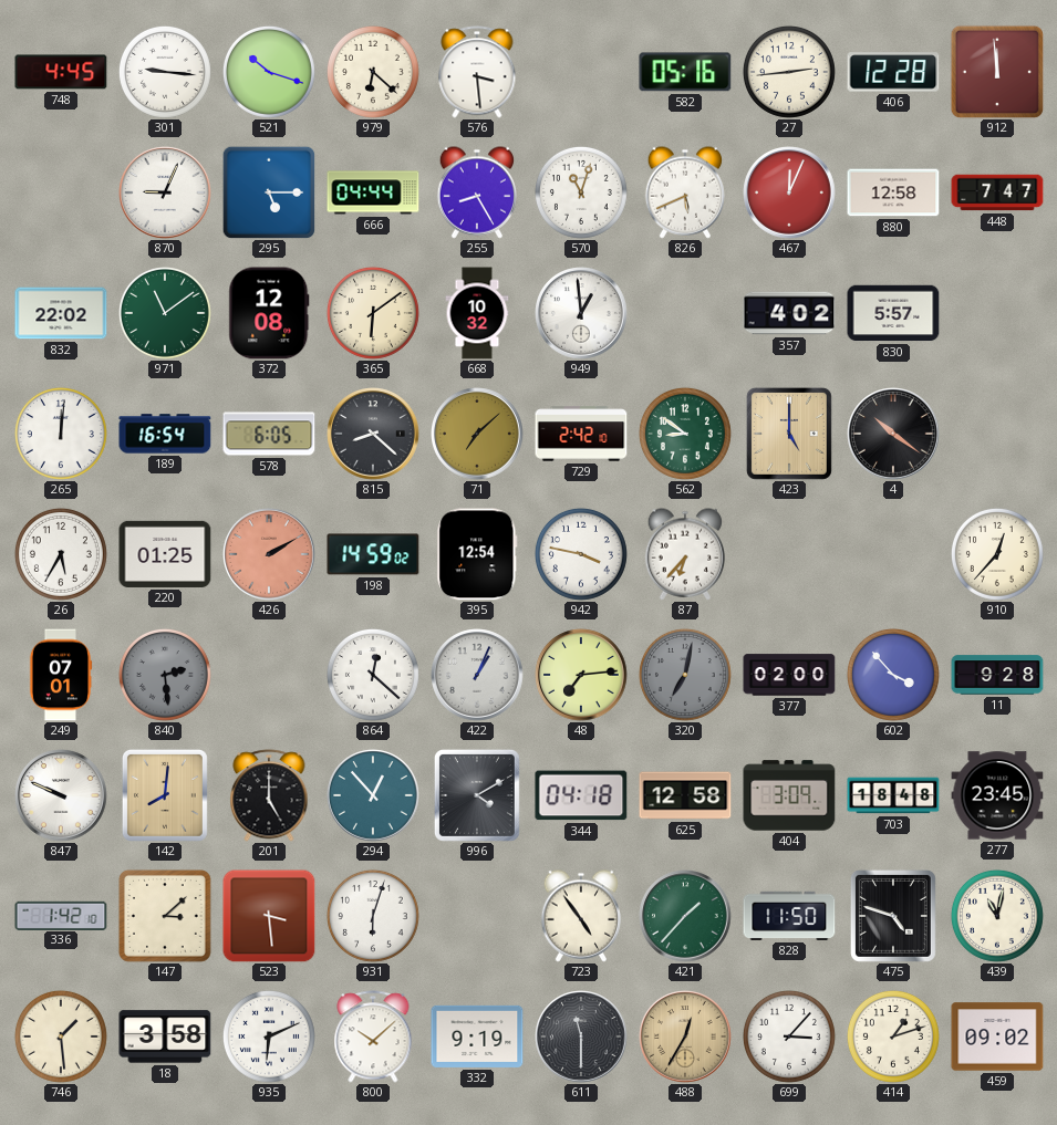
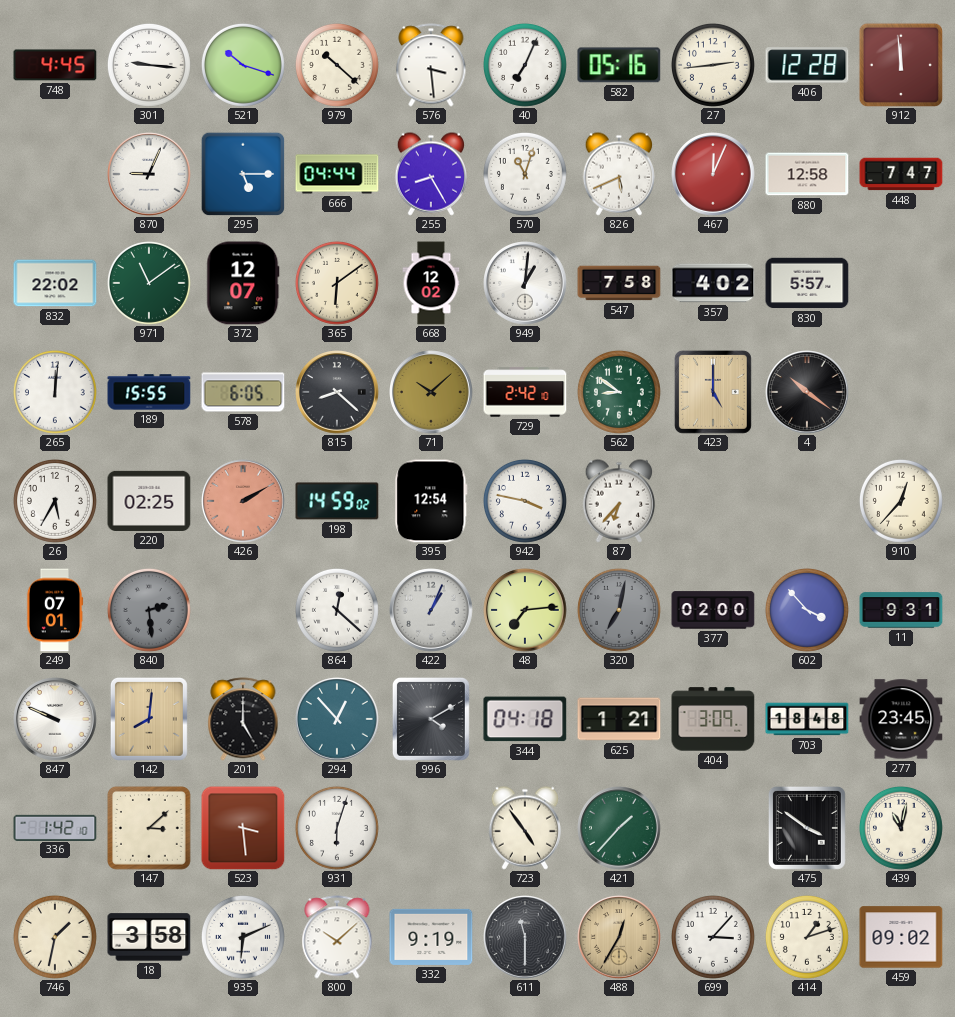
979: 6:22 -> 10:22 (337, 65)
40: none -> 7:04 (525, 65)
372: 12:08 -> 12:07 (243, 283)
668: 10:32 -> 12:02 (431, 283)
949: 12:59 -> 1:01 (525, 283)
547: none -> 7:58 (619, 283)
189: 16:54 -> 15:55 (149, 392)
71: 7:08 -> 10:08 (431, 392)
220: 01:25 -> 02:25 (149, 501)
11: 9:28 -> 9:31 (901, 610)
625: 12:58 -> 1:21 (619, 719)
828: 11:50 -> none (789, 916)
475: 4:48 -> 3:51 (807, 828)
746: 1:29 -> 1:32 (55, 937)
